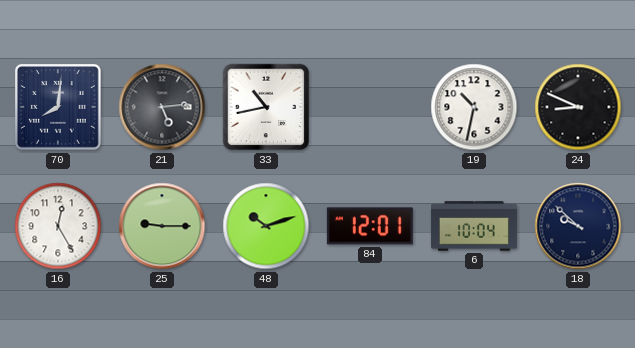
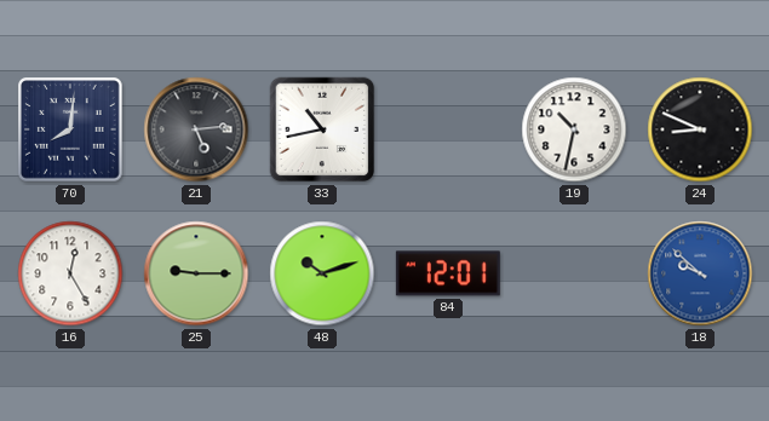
6: 10:04 -> none (474, 226)
18 dial: navy -> blue (700, 273)
